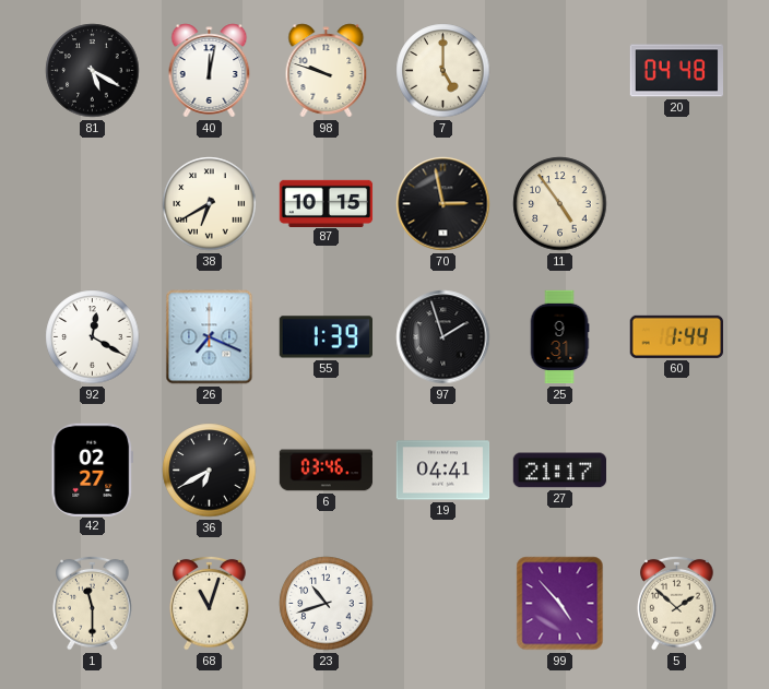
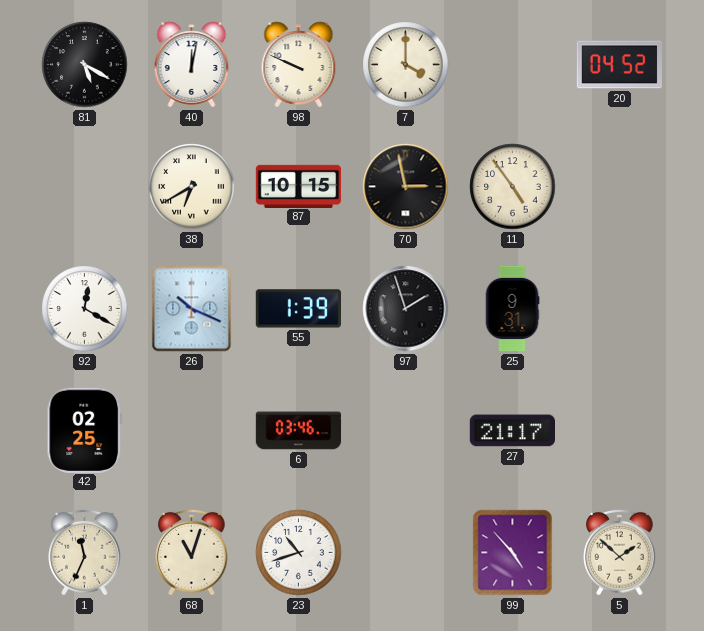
98: 9:48 -> 9:49 (299, 65)
7: 5:00 -> 4:00 (406, 65)
20: 04:48 -> 04:52 (619, 65)
26: 7:19 -> 10:19 (192, 309)
60: 1:44 -> none (676, 336)
42: 02:27 -> 02:25 (85, 430)
36: 6:40 -> none (210, 471)
19: 04:41 -> none (443, 471)
1: 11:30 -> 11:34 (85, 552)
